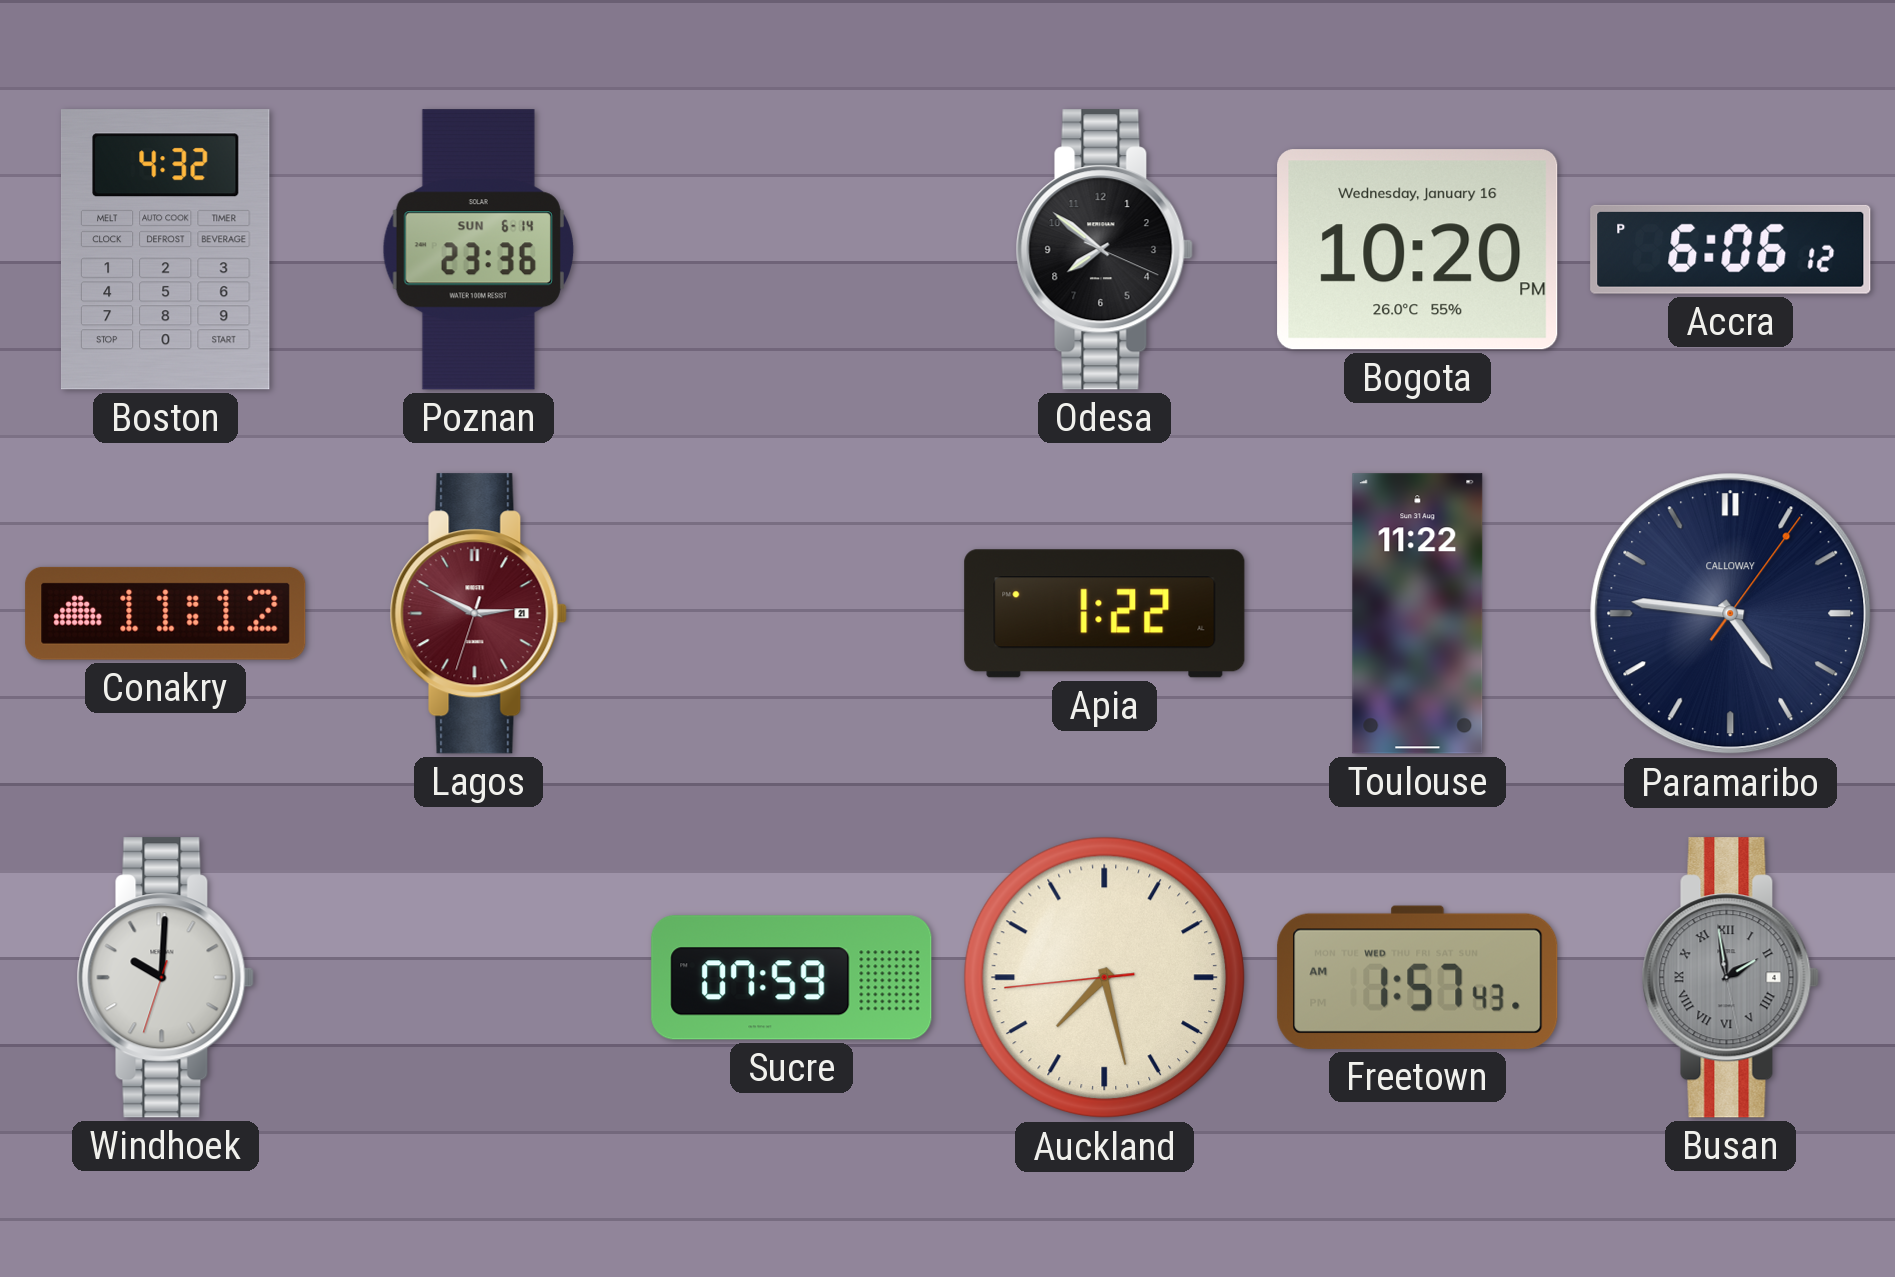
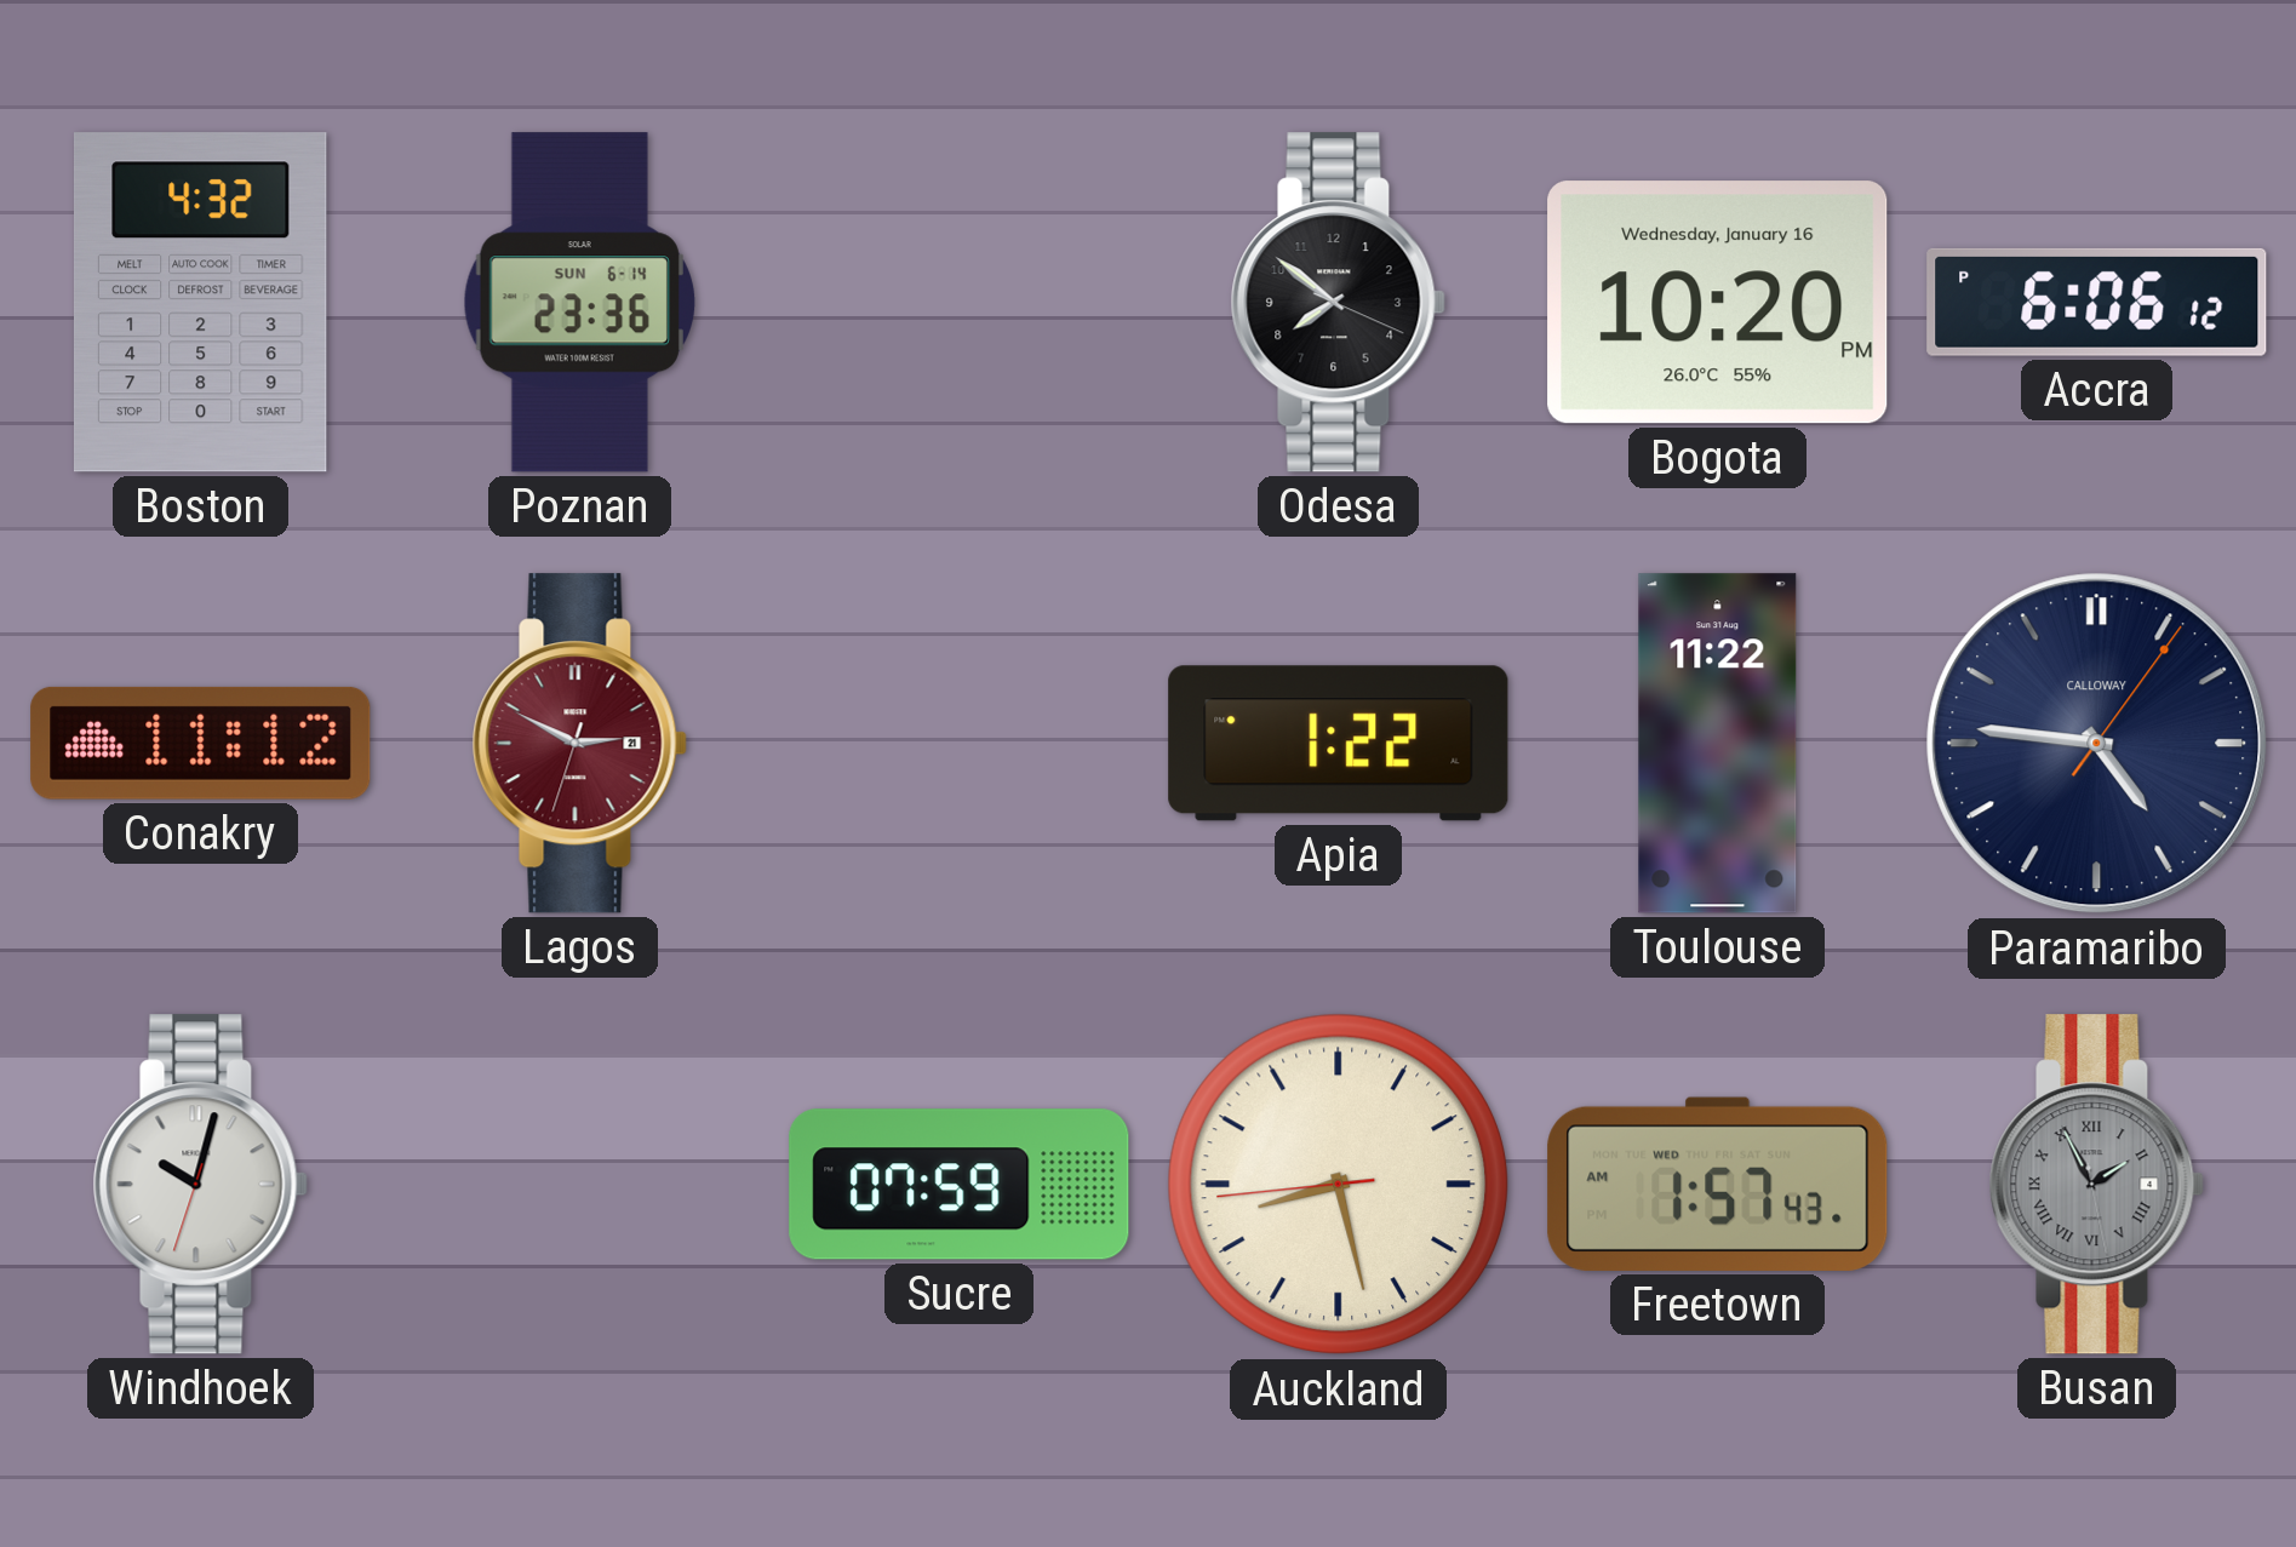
Windhoek: 10:00 -> 10:02 (200, 1185)
Auckland: 7:27 -> 8:27 (1339, 1185)
Busan: 1:58 -> 1:55 (2096, 1185)
